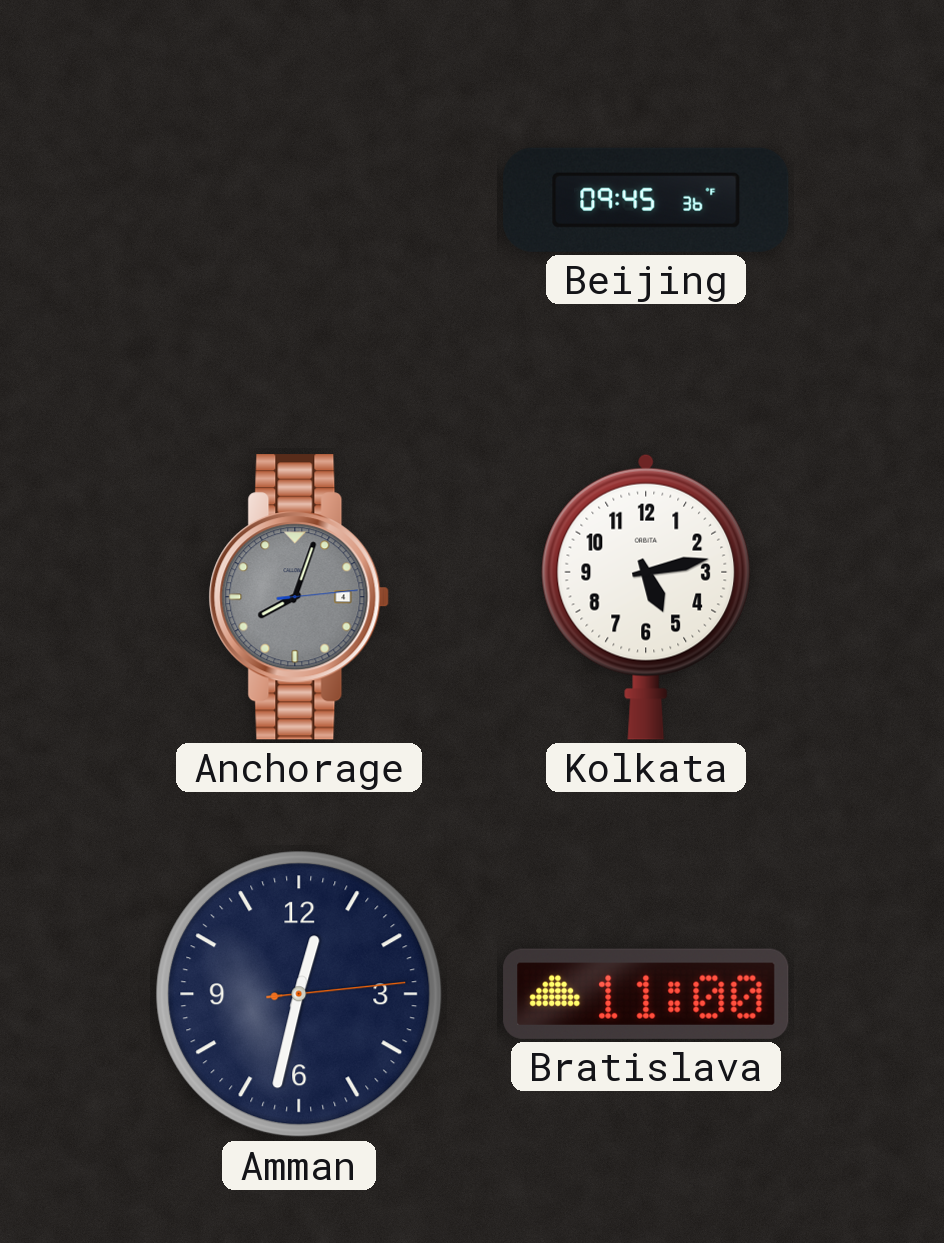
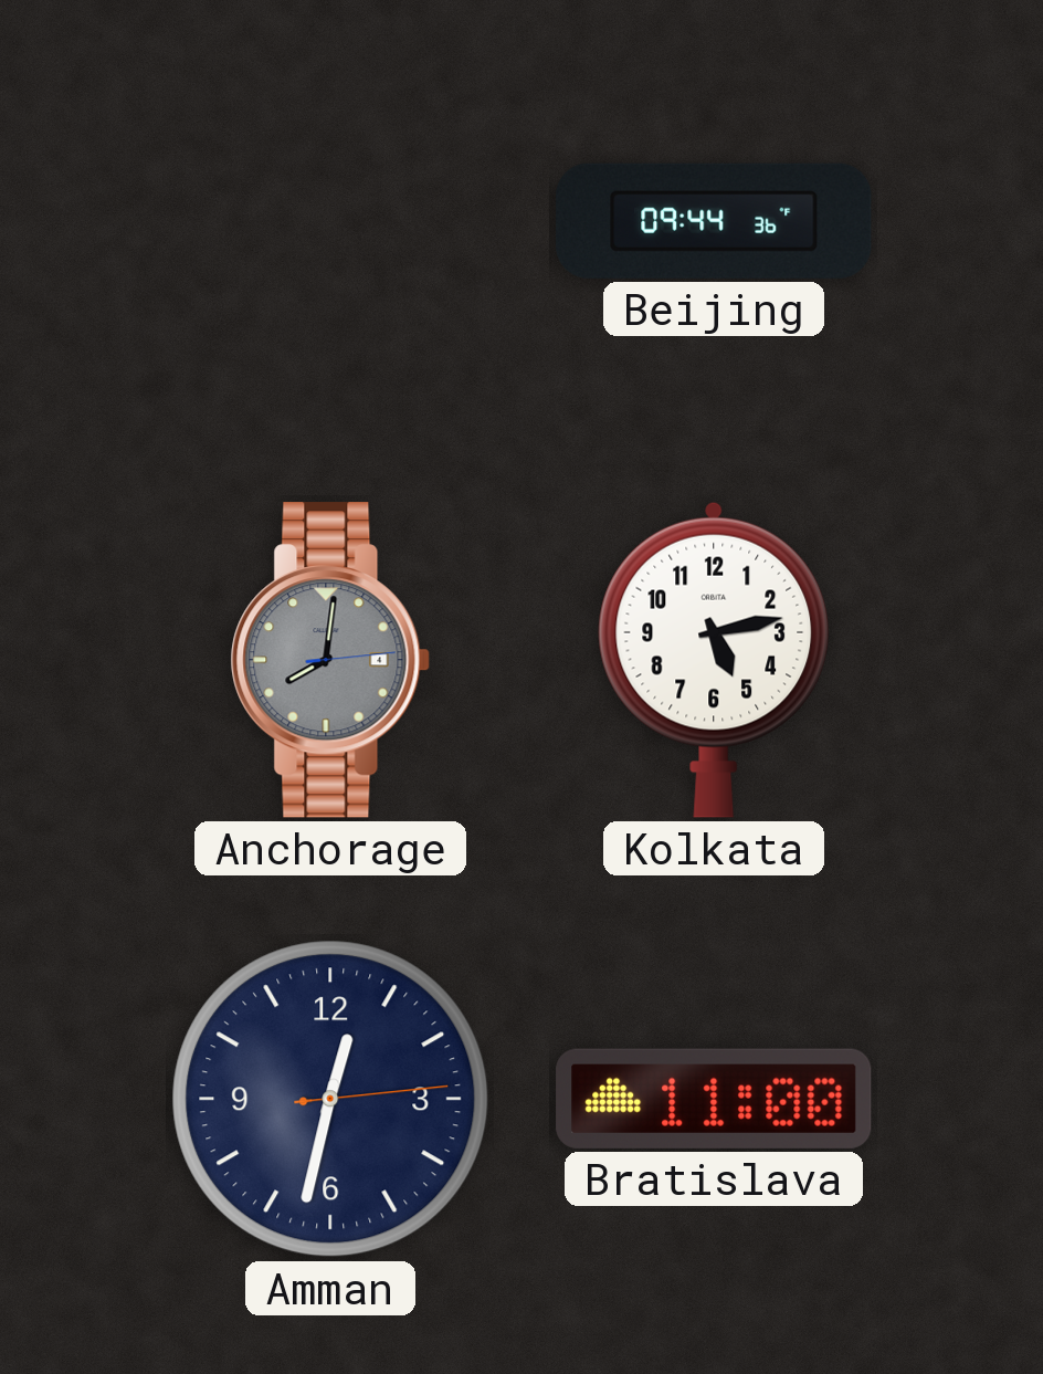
Beijing: 09:45 -> 09:44 (714, 221)
Anchorage: 8:03 -> 8:01 (330, 660)
